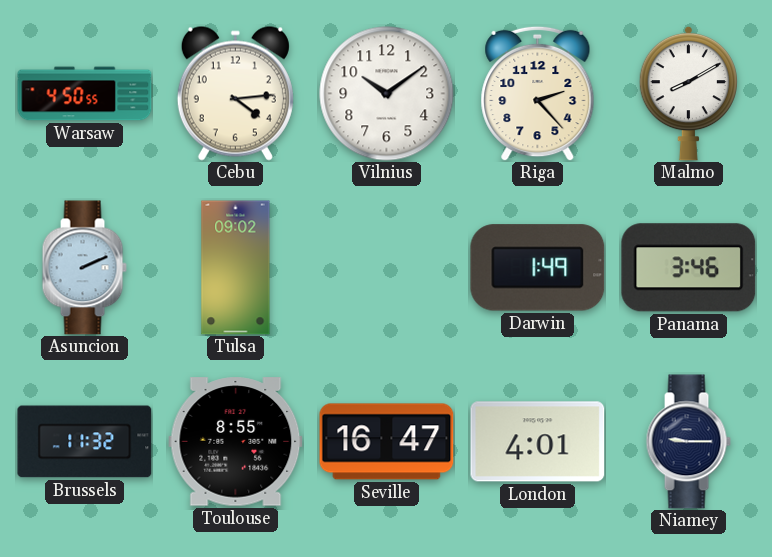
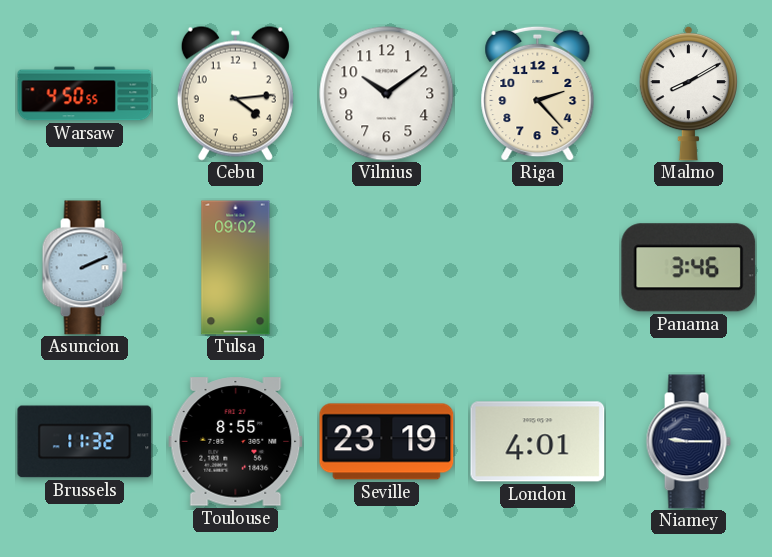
Darwin: 1:49 -> none (538, 268)
Seville: 16:47 -> 23:19 (387, 442)
